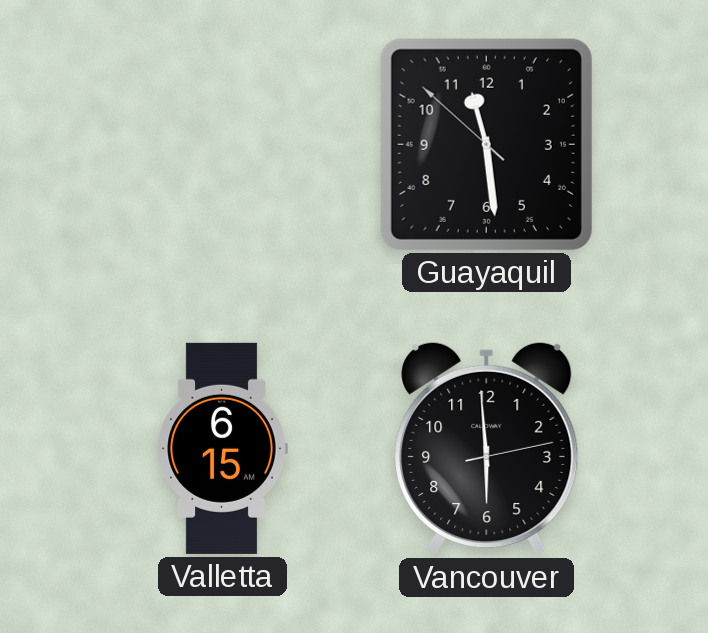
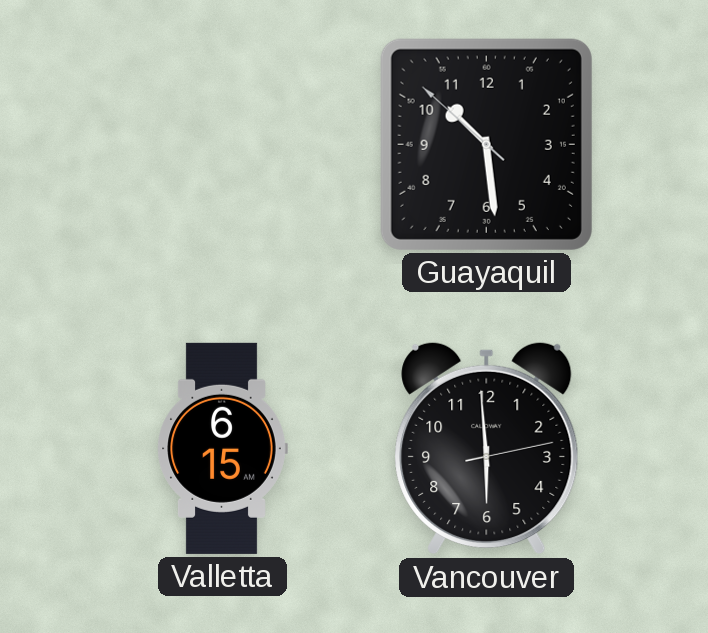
Guayaquil: 11:28 -> 10:28 (486, 144)
